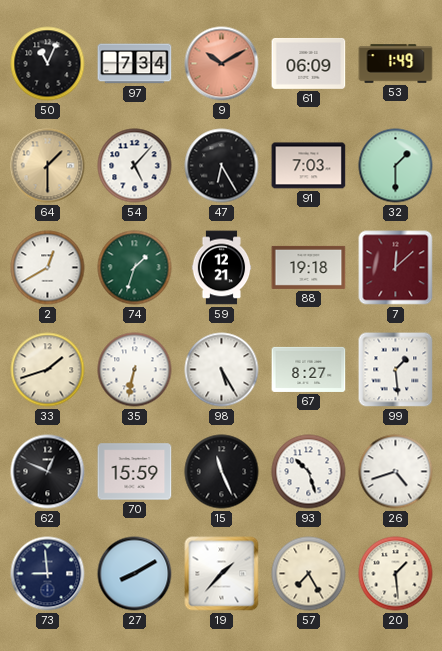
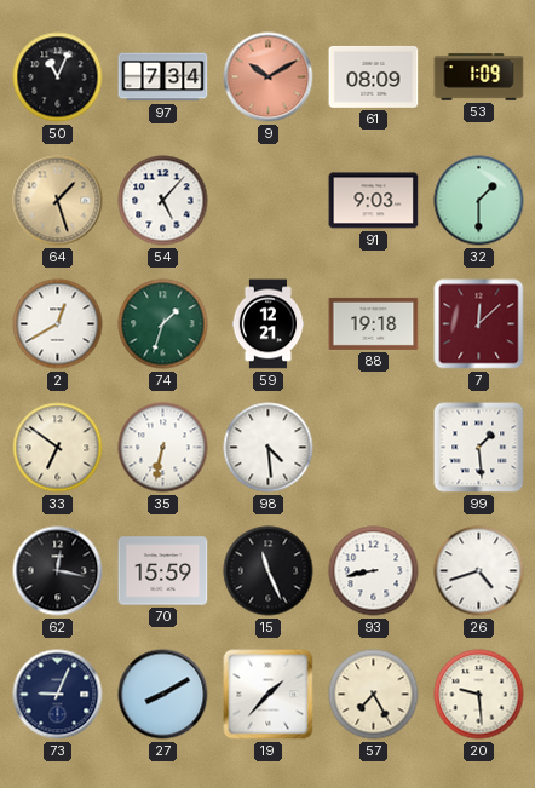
61: 06:09 -> 08:09 (374, 76)
53: 1:49 -> 1:09 (479, 77)
64: 1:30 -> 1:27 (58, 201)
47: 6:25 -> none (222, 166)
91: 7:03 -> 9:03 (374, 201)
33: 1:42 -> 6:51 (58, 448)
98: 5:25 -> 4:29 (269, 448)
67: 8:27 -> none (309, 369)
62: 12:49 -> 12:17 (58, 571)
93: 10:27 -> 8:43 (374, 571)
73: 8:59 -> 9:04 (58, 695)
20: 1:29 -> 9:29 (479, 695)
